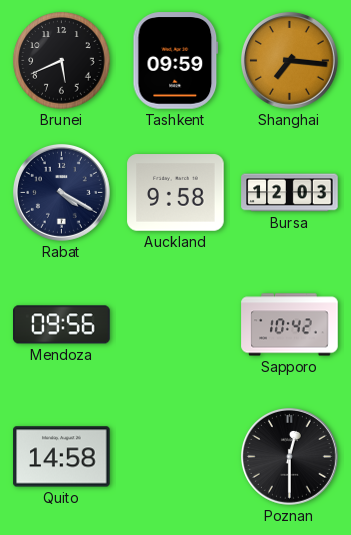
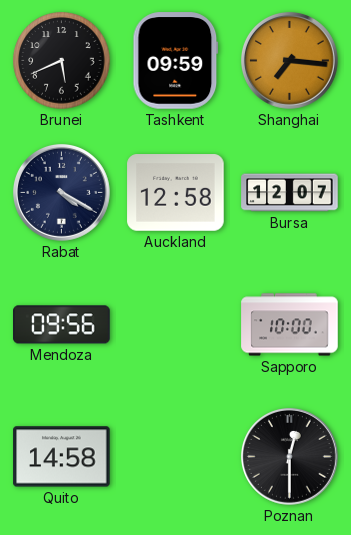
Auckland: 9:58 -> 12:58 (176, 193)
Bursa: 12:03 -> 12:07 (290, 193)
Sapporo: 10:42 -> 10:00 (290, 325)
